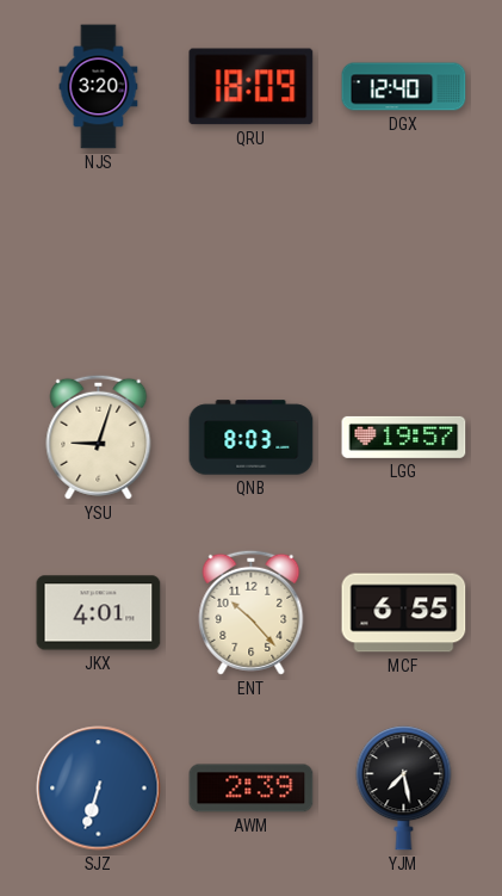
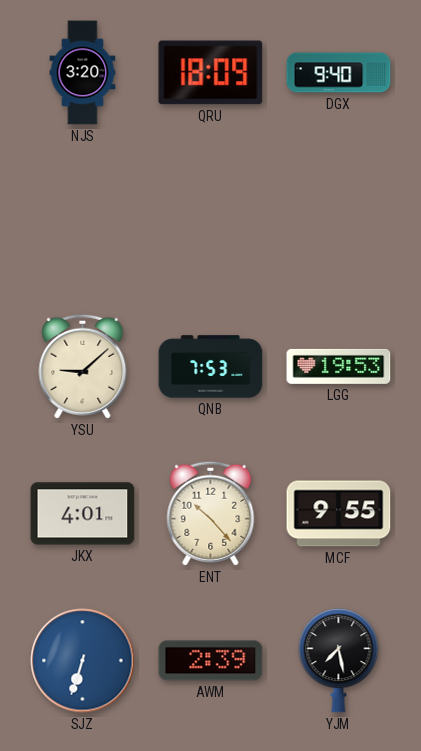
DGX: 12:40 -> 9:40 (339, 73)
YSU: 9:03 -> 9:08 (83, 366)
QNB: 8:03 -> 7:53 (211, 367)
LGG: 19:57 -> 19:53 (339, 366)
MCF: 6:55 -> 9:55 (339, 514)
